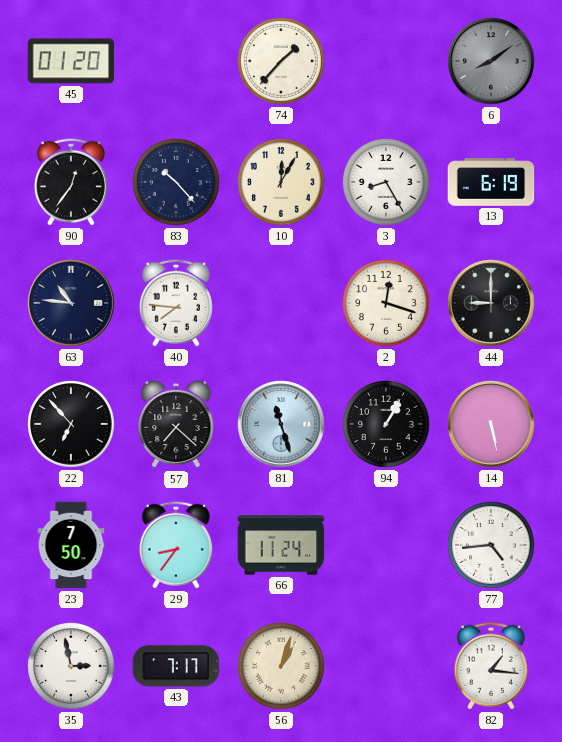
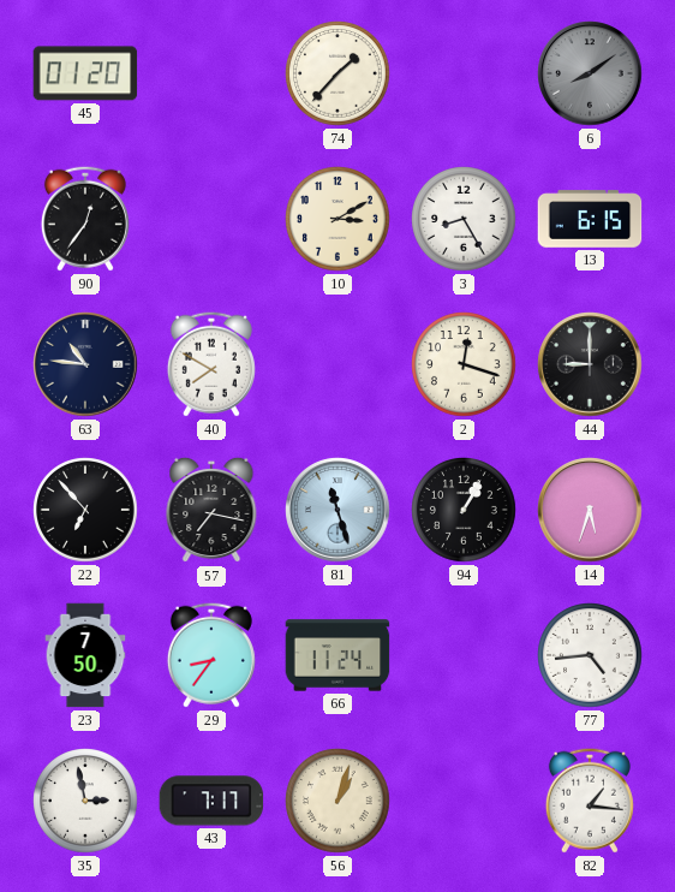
83: 10:23 -> none (176, 182)
10: 12:05 -> 3:10 (337, 219)
13: 6:19 -> 6:15 (590, 219)
40: 7:46 -> 7:50 (211, 364)
57: 7:22 -> 7:17 (211, 510)
14: 5:28 -> 5:33 (590, 510)
